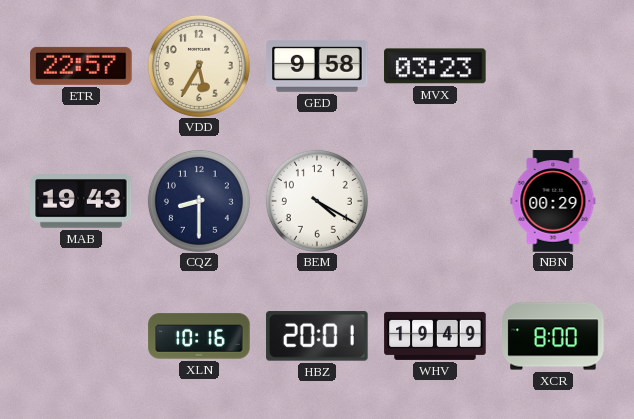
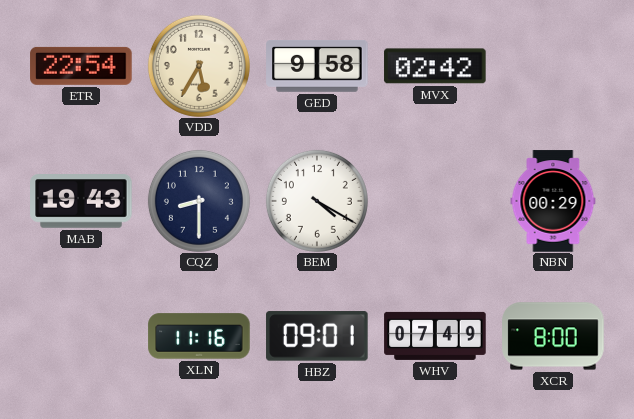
ETR: 22:57 -> 22:54 (81, 66)
MVX: 03:23 -> 02:42 (435, 66)
XLN: 10:16 -> 11:16 (199, 336)
HBZ: 20:01 -> 09:01 (317, 336)
WHV: 19:49 -> 07:49 (435, 336)
